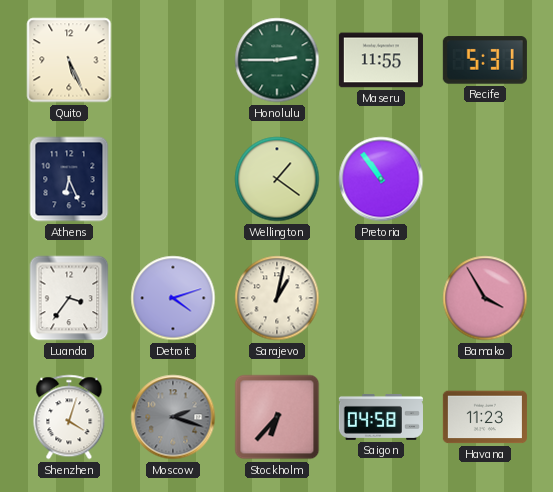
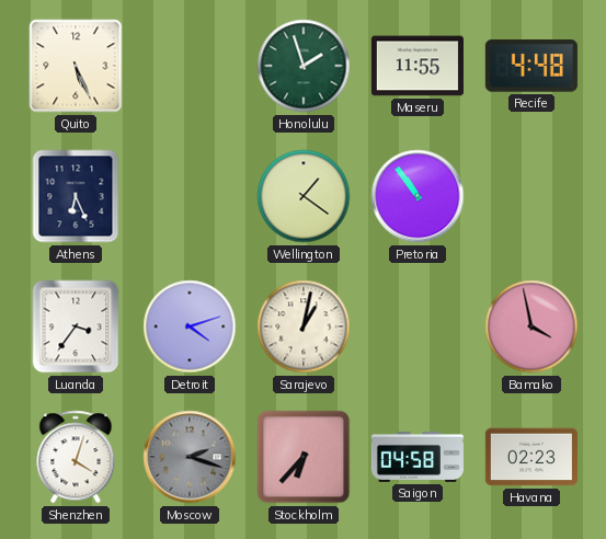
Honolulu: 2:45 -> 1:57 (304, 66)
Recife: 5:31 -> 4:48 (531, 66)
Bamako: 3:55 -> 3:58 (531, 326)
Havana: 11:23 -> 02:23 (531, 457)
